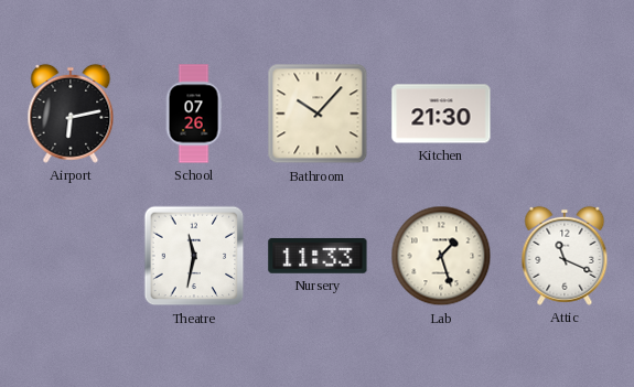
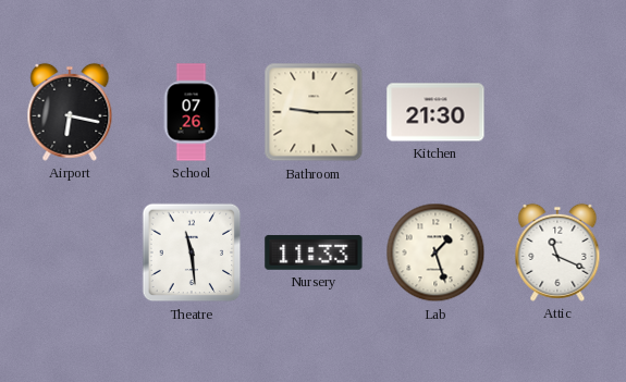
Airport: 6:13 -> 6:17 (70, 112)
Bathroom: 10:07 -> 9:15 (314, 112)
Theatre: 11:32 -> 11:29 (192, 252)
